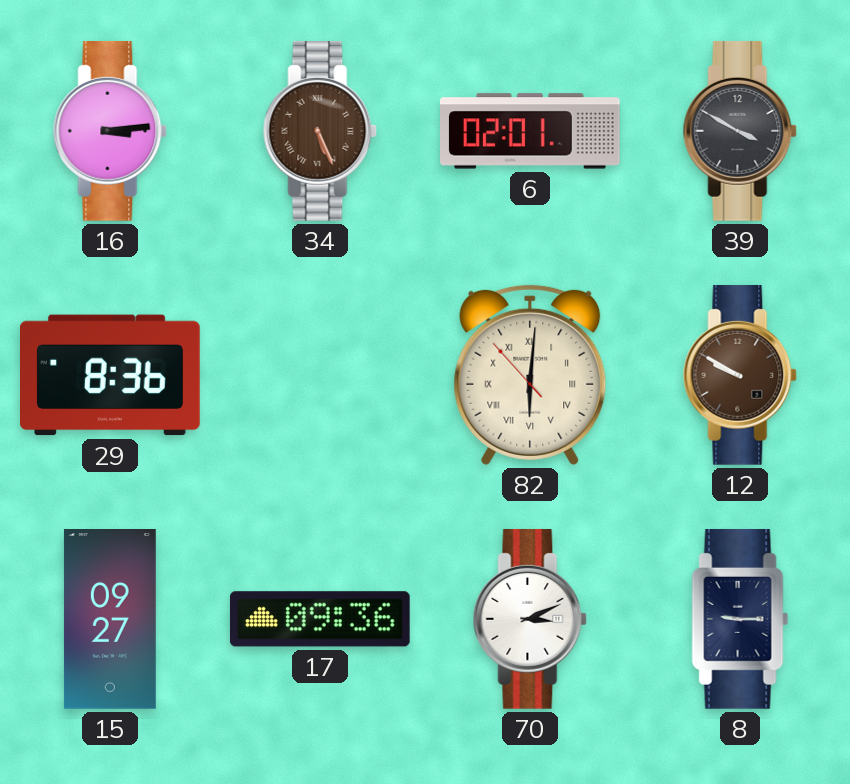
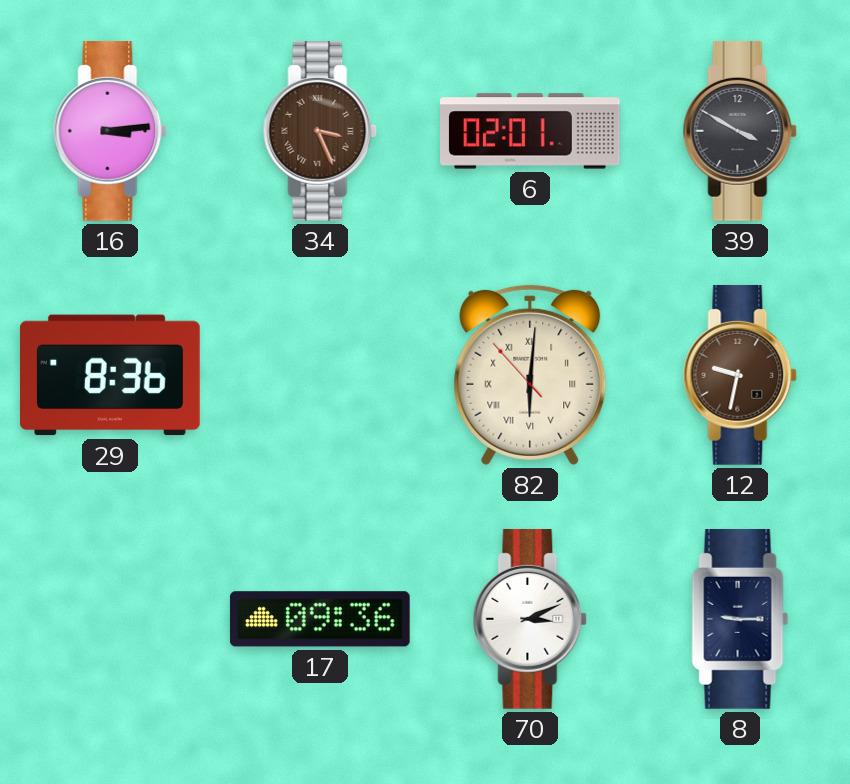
34: 5:26 -> 3:26 (320, 131)
12: 9:50 -> 9:32 (740, 375)
15: 09:27 -> none (110, 620)
